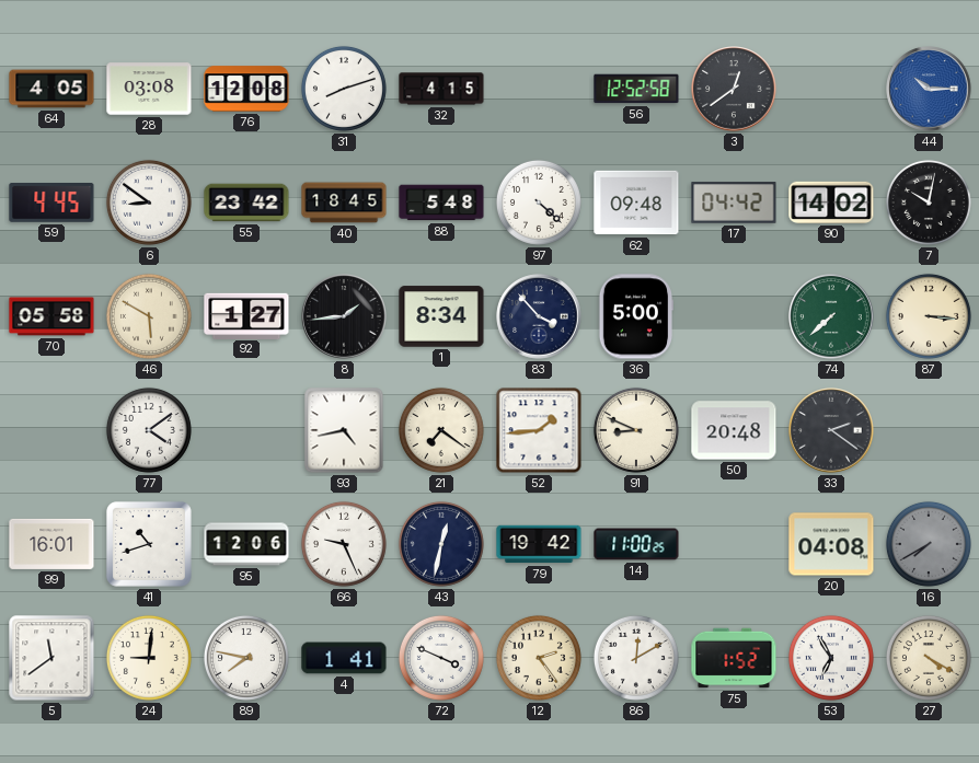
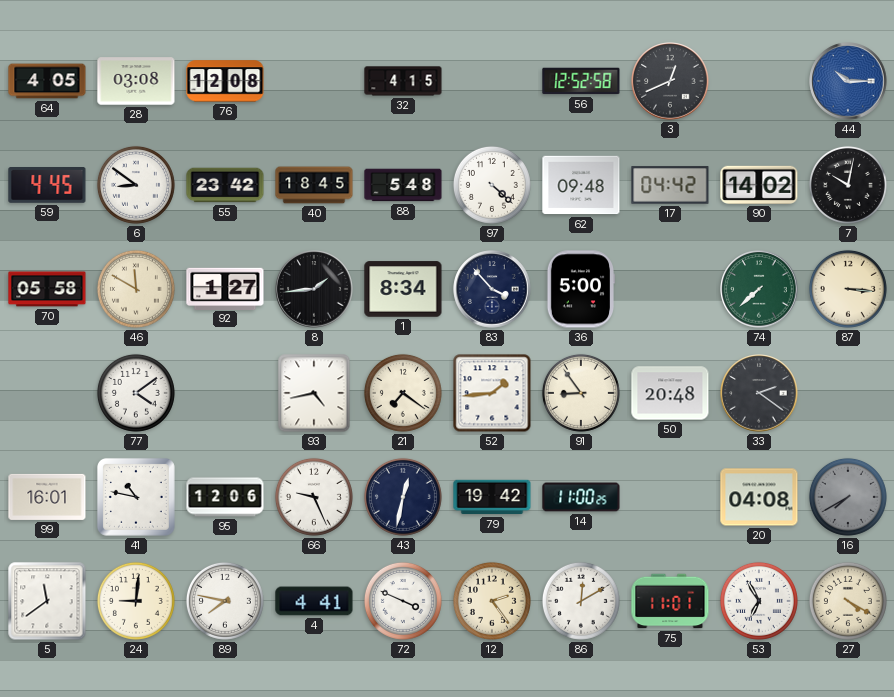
31: 8:12 -> none (344, 89)
3: 12:39 -> 12:41 (670, 81)
46: 5:50 -> 11:50 (136, 289)
91: 8:49 -> 8:54 (581, 393)
41: 10:42 -> 10:47 (136, 497)
4: 1:41 -> 4:41 (314, 601)
75: 1:52 -> 11:01 (670, 601)
